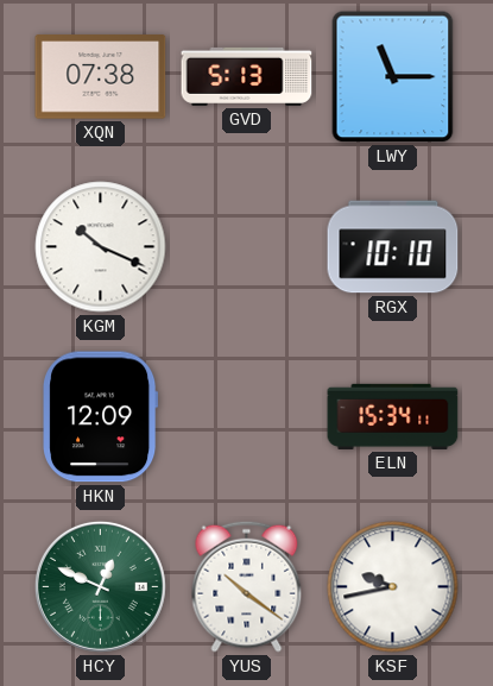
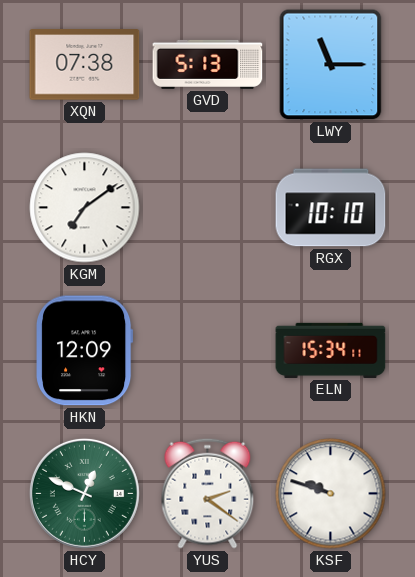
KGM: 10:19 -> 7:09 (85, 208)
YUS: 10:21 -> 2:21 (208, 493)
KSF: 9:43 -> 9:48 (331, 494)
